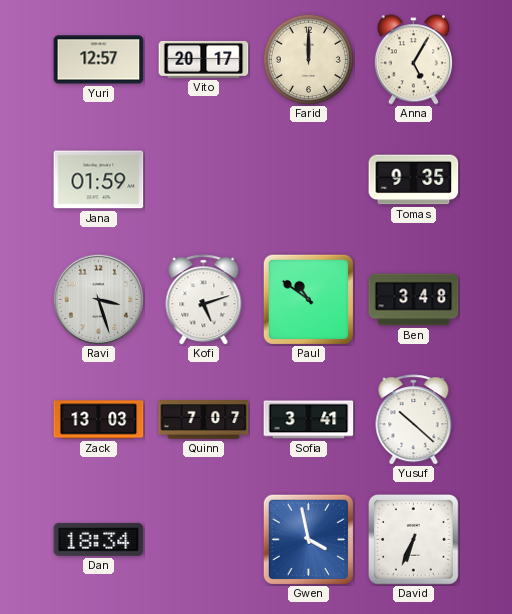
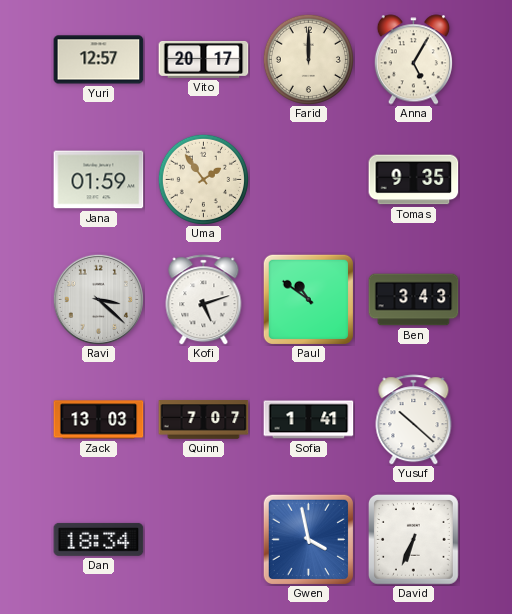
Uma: none -> 1:54 (203, 179)
Ravi: 3:27 -> 3:22 (98, 299)
Ben: 3:48 -> 3:43 (414, 300)
Sofia: 3:41 -> 1:41 (309, 420)
